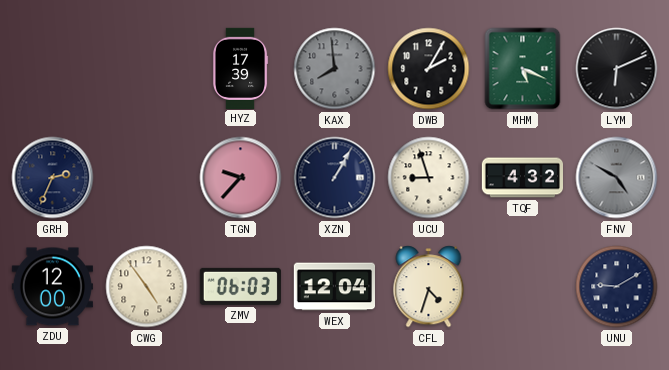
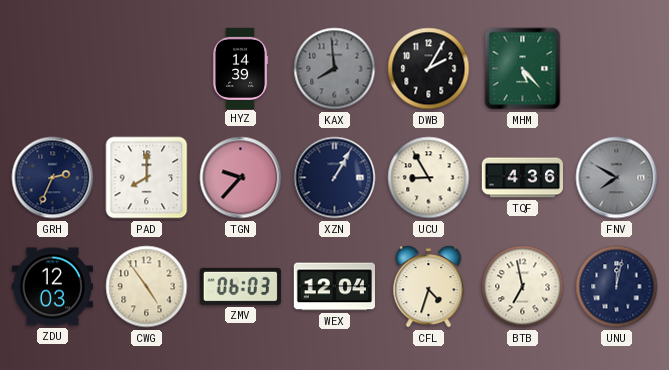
HYZ: 17:39 -> 14:39 (240, 68)
MHM: 5:19 -> 5:23 (523, 69)
LYM: 6:11 -> none (617, 69)
PAD: none -> 8:00 (147, 178)
UCU: 8:57 -> 8:55 (429, 178)
TQF: 4:32 -> 4:36 (522, 178)
FNV: 4:50 -> 7:50 (617, 178)
ZDU: 12:00 -> 12:03 (52, 287)
BTB: none -> 6:58 (523, 287)
UNU: 9:10 -> 12:02 (617, 287)
